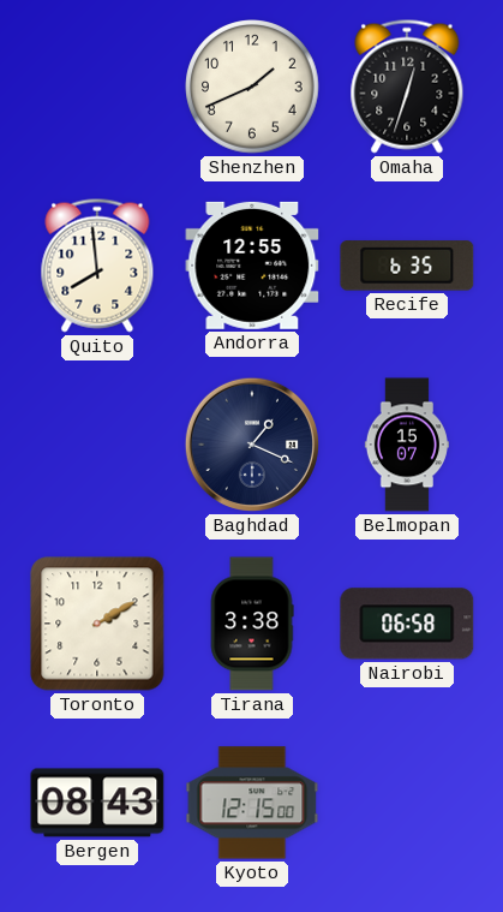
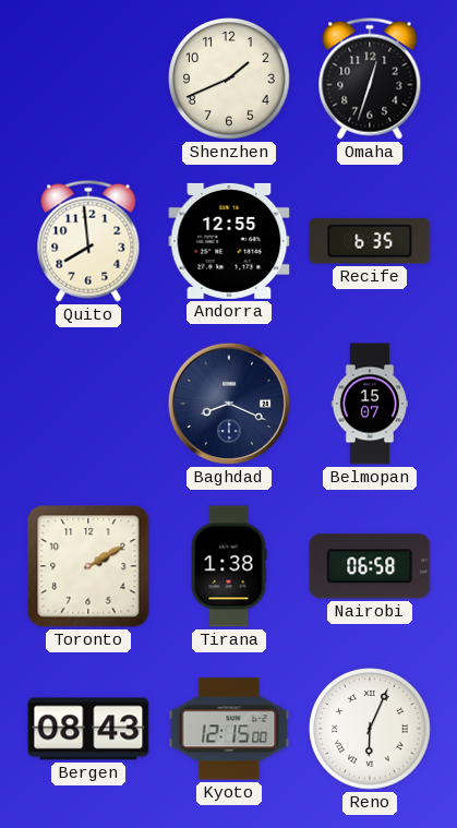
Baghdad: 1:19 -> 8:19 (229, 404)
Tirana: 3:38 -> 1:38 (229, 566)
Reno: none -> 6:04 (370, 729)
